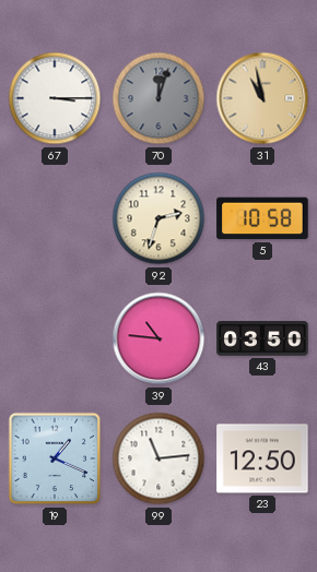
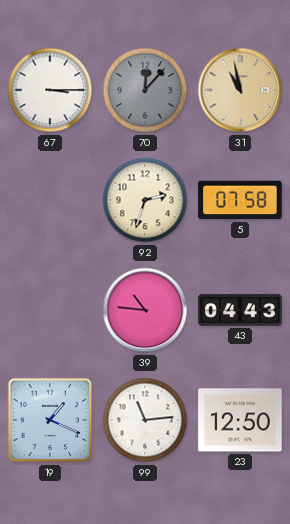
70: 12:03 -> 12:07 (145, 90)
5: 10:58 -> 07:58 (240, 200)
43: 03:50 -> 04:43 (240, 310)
